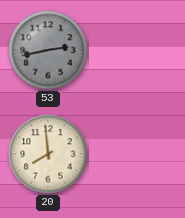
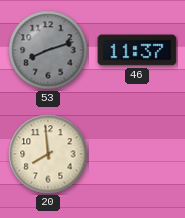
53: 2:43 -> 8:12 (48, 50)
46: none -> 11:37 (137, 50)
